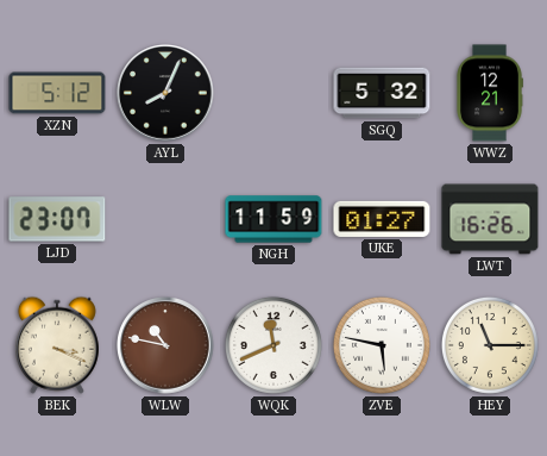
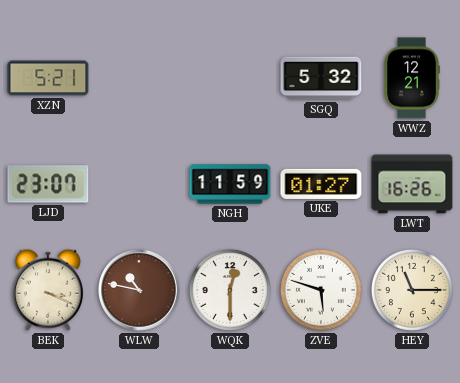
XZN: 5:12 -> 5:21 (48, 78)
AYL: 8:04 -> none (166, 94)
WQK: 11:41 -> 12:30 (230, 290)
ZVE: 5:47 -> 5:48 (321, 290)
